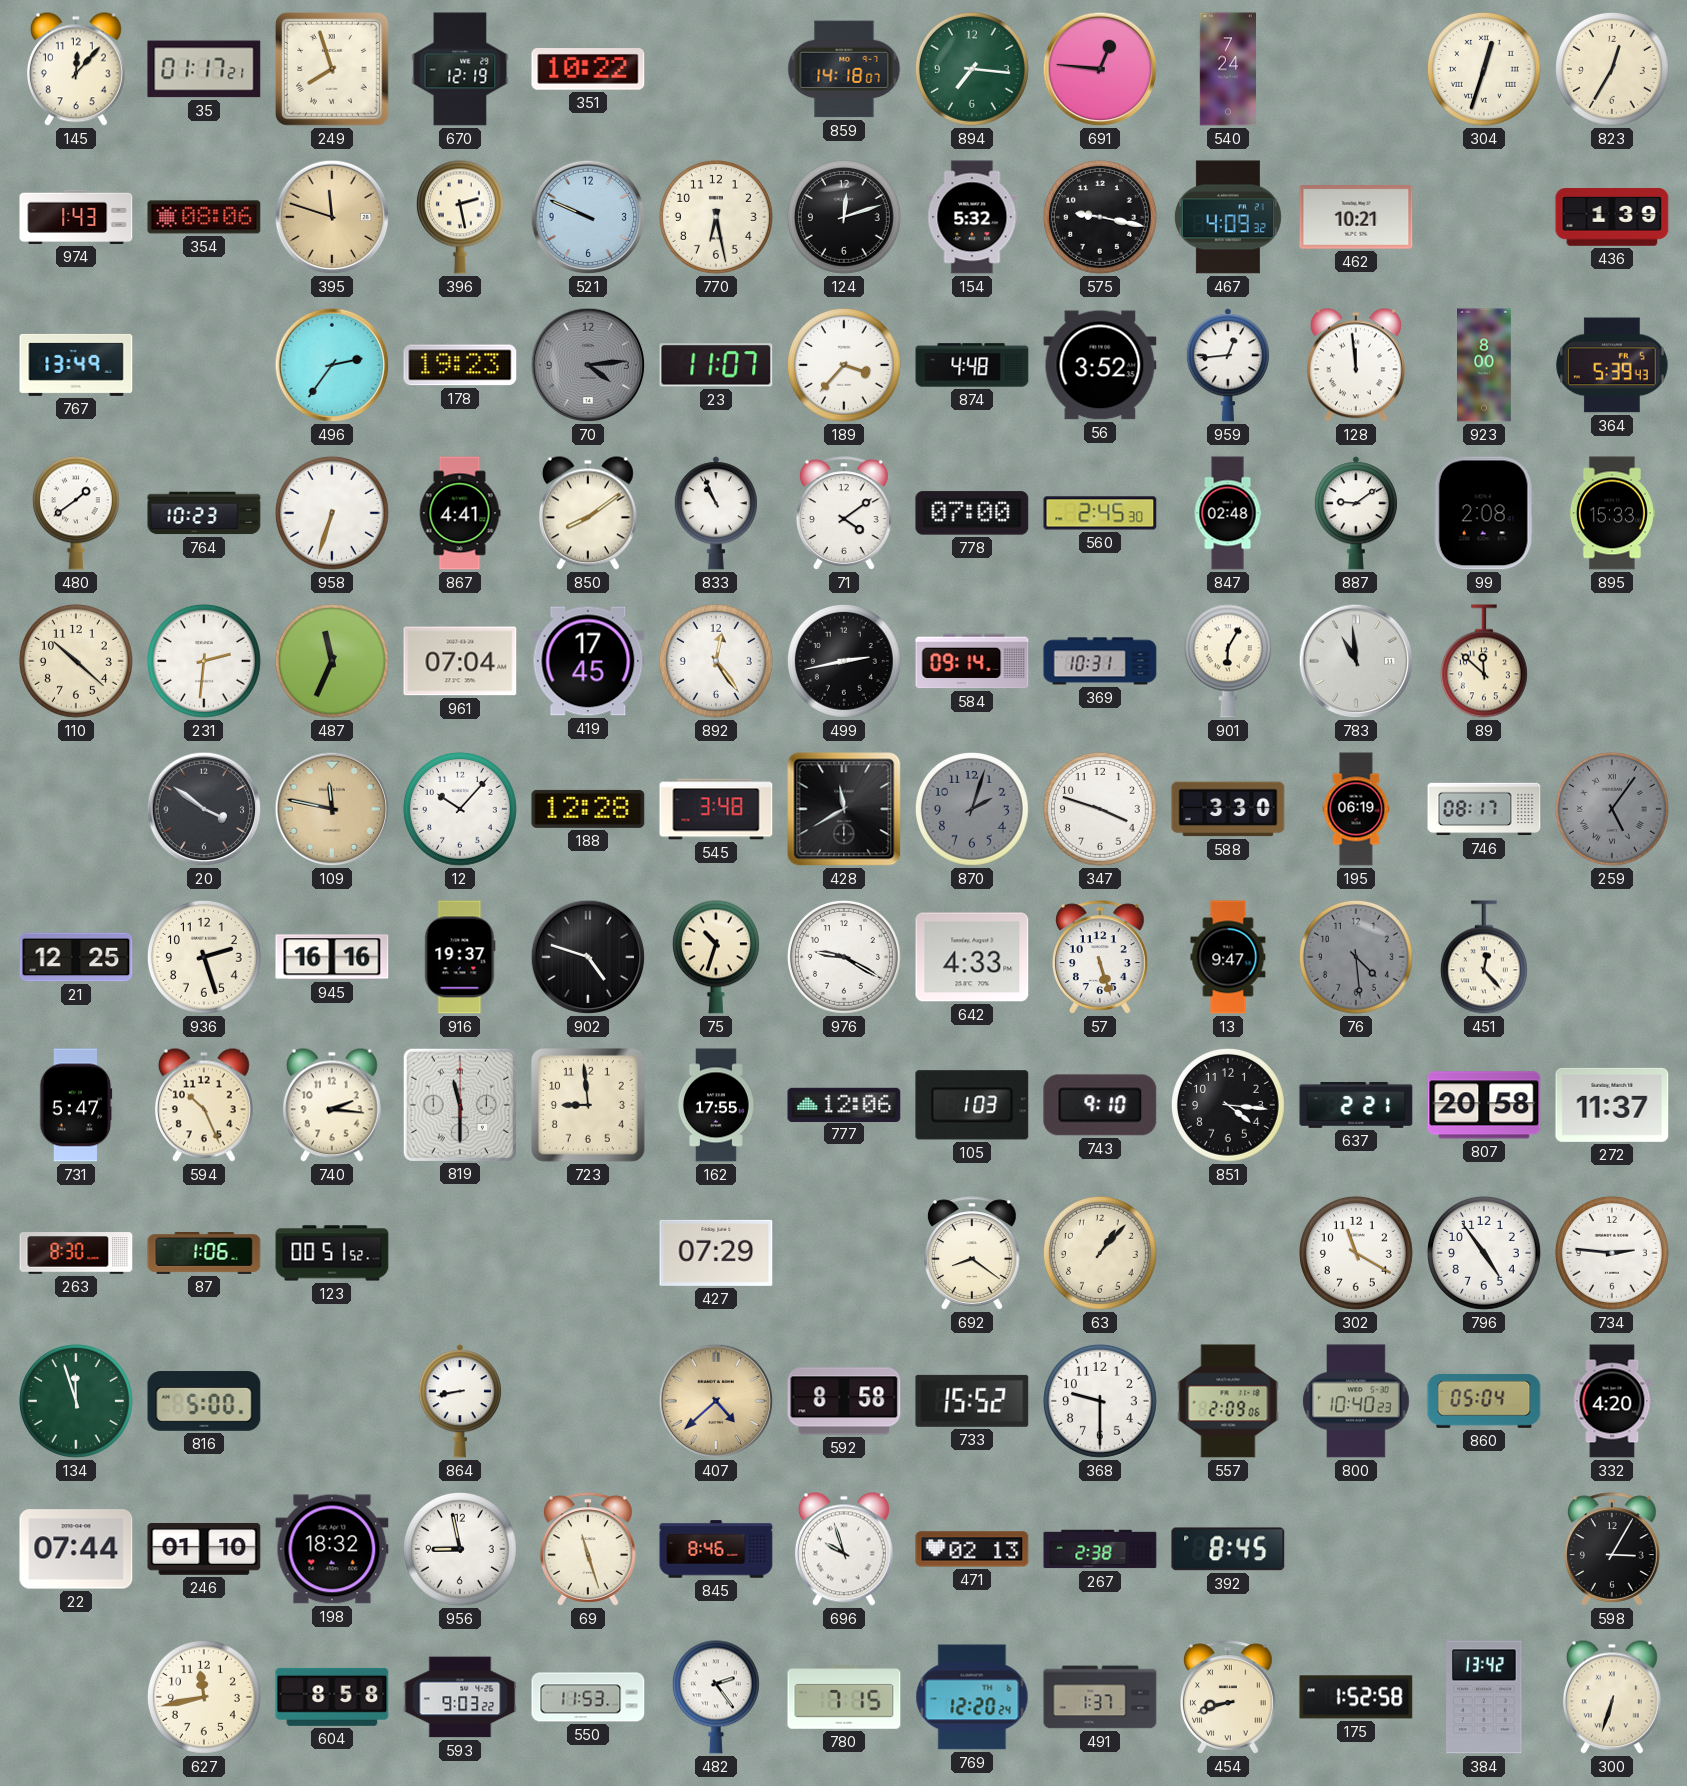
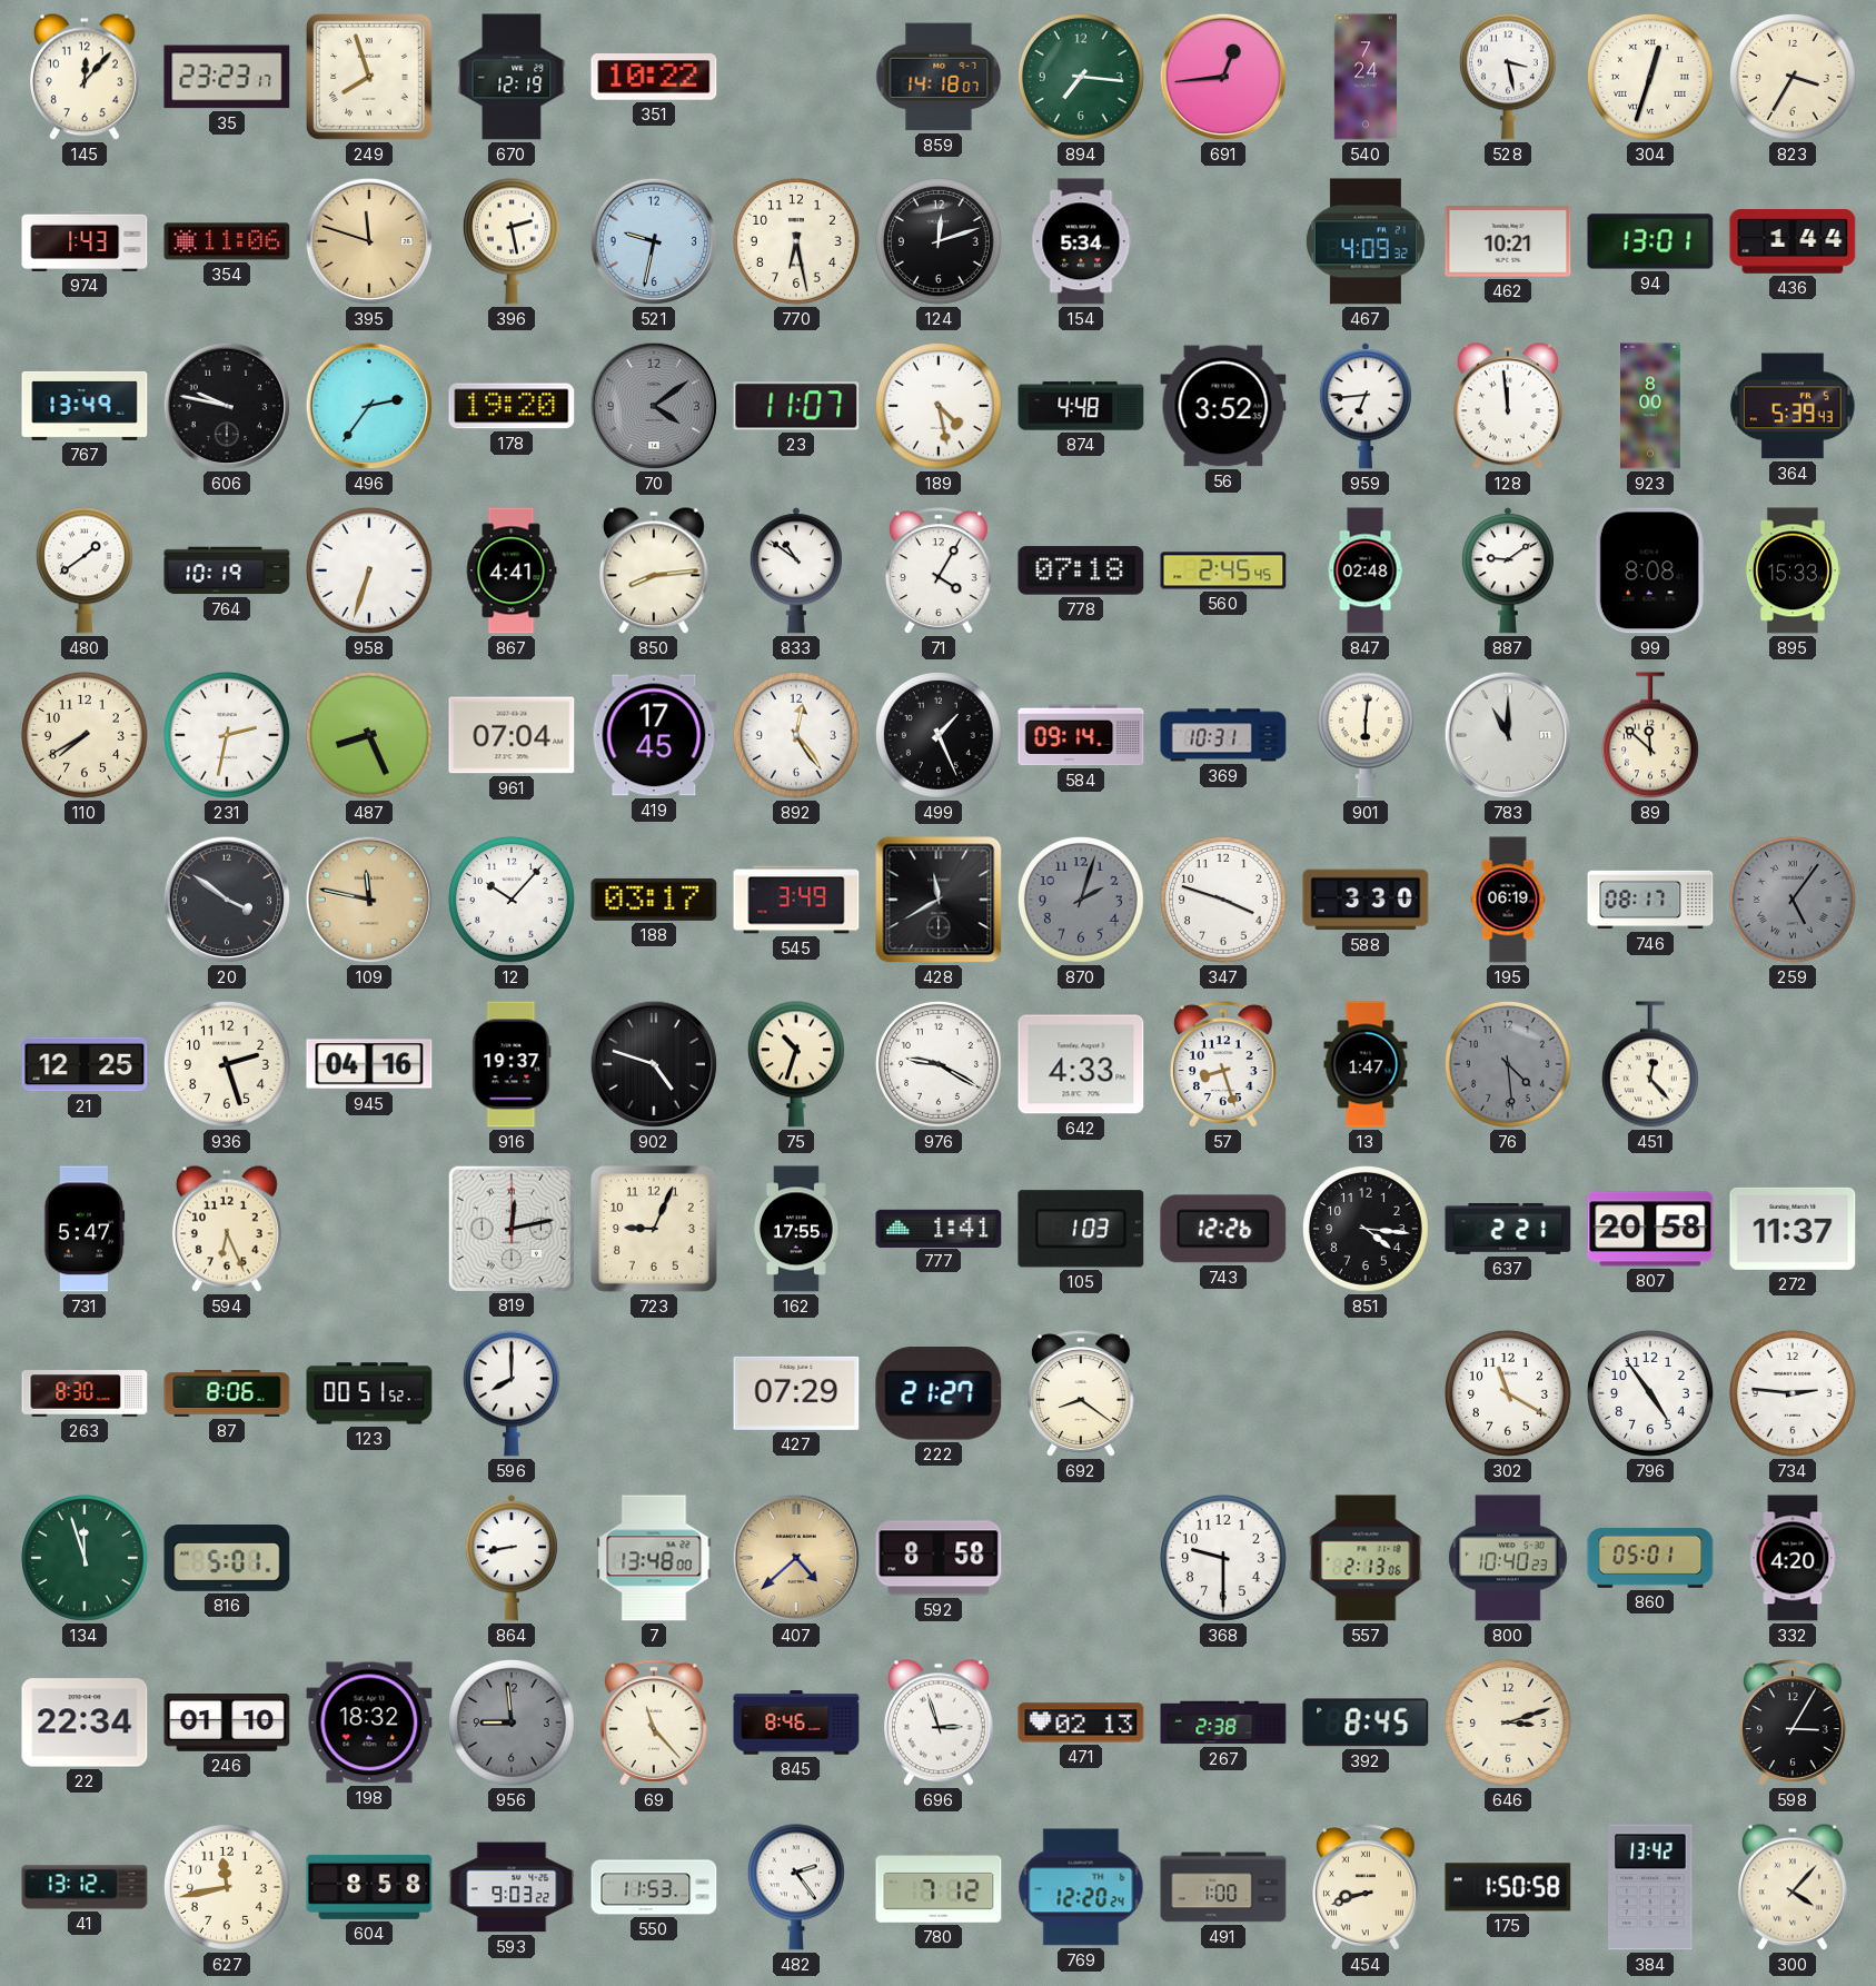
35: 01:17 -> 23:23 (227, 77)
691: 12:46 -> 12:44 (1223, 77)
528: none -> 3:28 (1508, 77)
823: 12:35 -> 3:35 (1793, 77)
354: 08:06 -> 11:06 (227, 241)
521: 9:49 -> 9:32 (654, 241)
154: 5:32 -> 5:34 (1081, 241)
575: 9:17 -> none (1100, 217)
94: none -> 13:01 (1650, 241)
436: 1:39 -> 1:44 (1793, 242)
606: none -> 9:47 (227, 406)
178: 19:23 -> 19:20 (512, 406)
70: 4:14 -> 4:09 (654, 406)
189: 3:37 -> 4:28 (939, 406)
959: 12:44 -> 6:44 (1366, 406)
764: 10:23 -> 10:19 (227, 570)
850: 8:09 -> 8:14 (654, 570)
833: 10:56 -> 10:51 (796, 570)
71: 4:09 -> 4:05 (939, 570)
778: 07:00 -> 07:18 (1081, 570)
560: 2:45:30 -> 2:45:45 (1223, 570)
99: 2:08 -> 8:08 (1650, 570)
110: 10:22 -> 7:40 (85, 735)
231: 2:31 -> 2:32 (227, 735)
487: 11:34 -> 8:26 (369, 735)
499: 2:43 -> 1:26 (939, 735)
901: 6:05 -> 6:01 (1366, 735)
783: 10:59 -> 11:00 (1508, 735)
188: 12:28 -> 03:17 (654, 900)
545: 3:48 -> 3:49 (796, 900)
945: 16:16 -> 04:16 (369, 1064)
57: 5:27 -> 8:27 (1223, 1064)
13: 9:47 -> 1:47 (1366, 1064)
594: 10:26 -> 6:26 (227, 1229)
740: 2:16 -> none (332, 1105)
819: 11:30 -> 12:13 (510, 1228)
723: 8:59 -> 9:04 (655, 1230)
777: 12:06 -> 1:41 (939, 1228)
743: 9:10 -> 12:26 (1223, 1229)
87: 1:06 -> 8:06 (227, 1394)
596: none -> 8:00 (512, 1393)
222: none -> 21:27 (939, 1393)
63: 1:07 -> none (1100, 1253)
816: 5:00 -> 5:01 (227, 1558)
7: none -> 13:48 (654, 1558)
733: 15:52 -> none (972, 1401)
557: 2:09 -> 2:13 (1366, 1558)
860: 05:04 -> 05:01 (1650, 1558)
22: 07:44 -> 22:34 (85, 1722)
956: 8:58 -> 8:59 (512, 1722)
956 dial: white -> grey (512, 1722)
69: 11:27 -> 11:23 (654, 1722)
696: 9:57 -> 2:57 (939, 1722)
646: none -> 3:12 (1508, 1722)
41: none -> 13:12 (85, 1887)
780: 7:15 -> 7:12 (939, 1887)
491: 1:37 -> 1:00 (1223, 1887)
175: 1:52 -> 1:50 (1508, 1887)
300: 6:33 -> 4:07 (1793, 1887)
